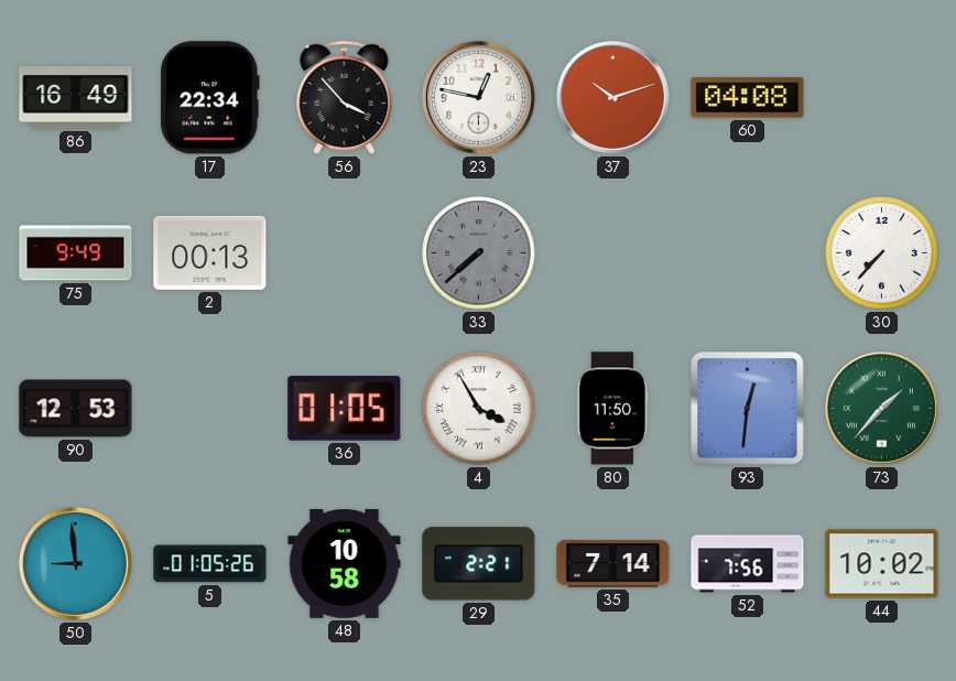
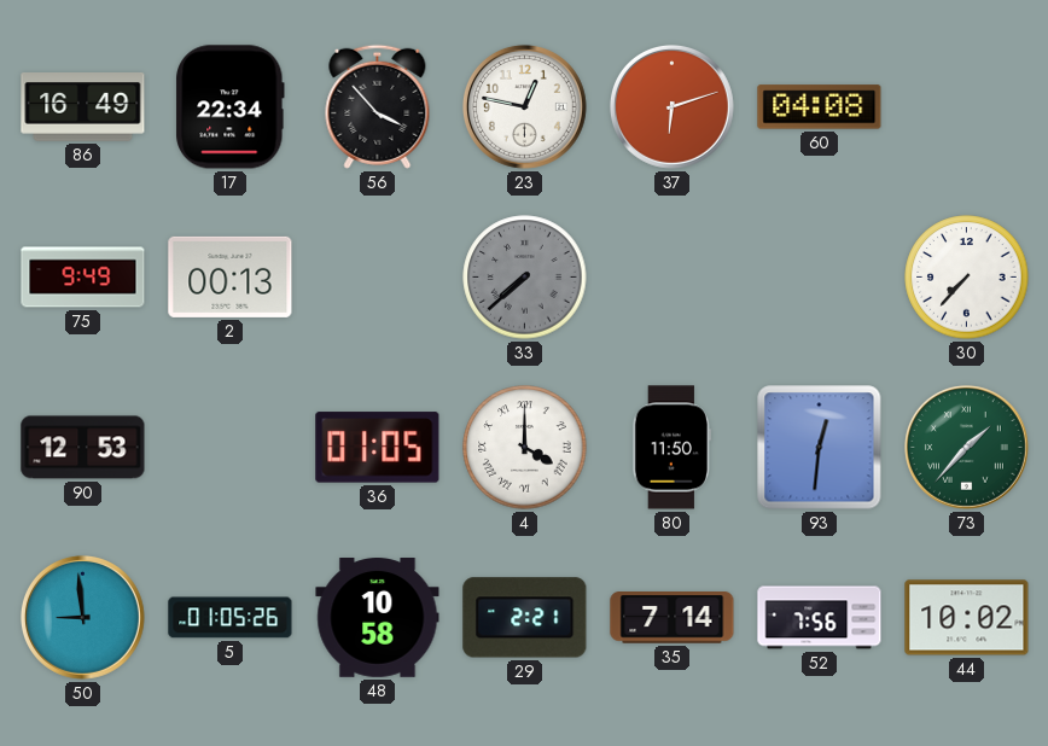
37: 10:12 -> 6:12 (671, 106)
4: 3:55 -> 4:00 (525, 448)
